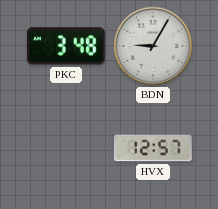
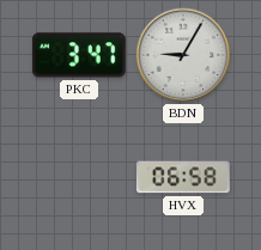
PKC: 3:48 -> 3:47 (79, 55)
HVX: 12:57 -> 06:58 (183, 177)
